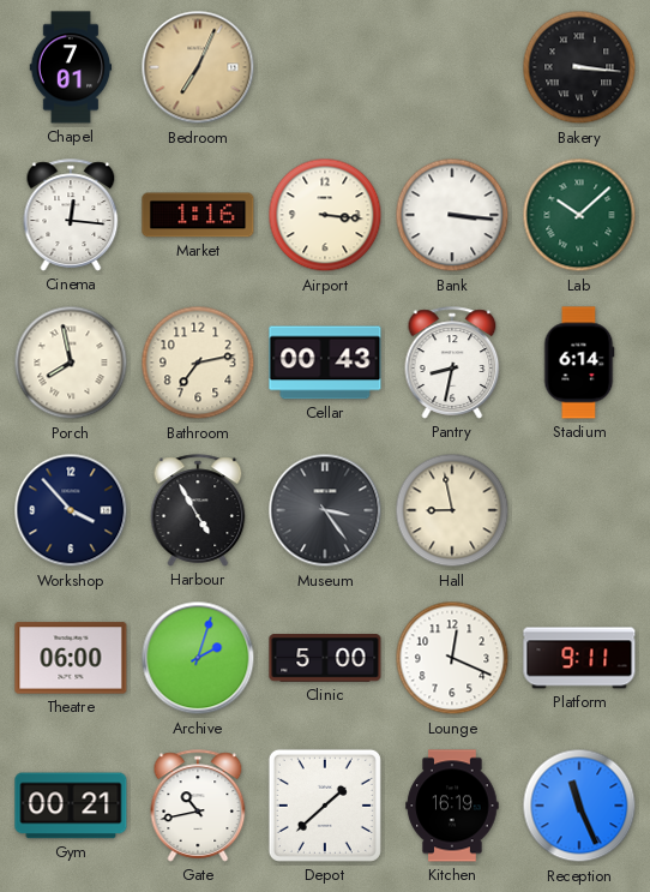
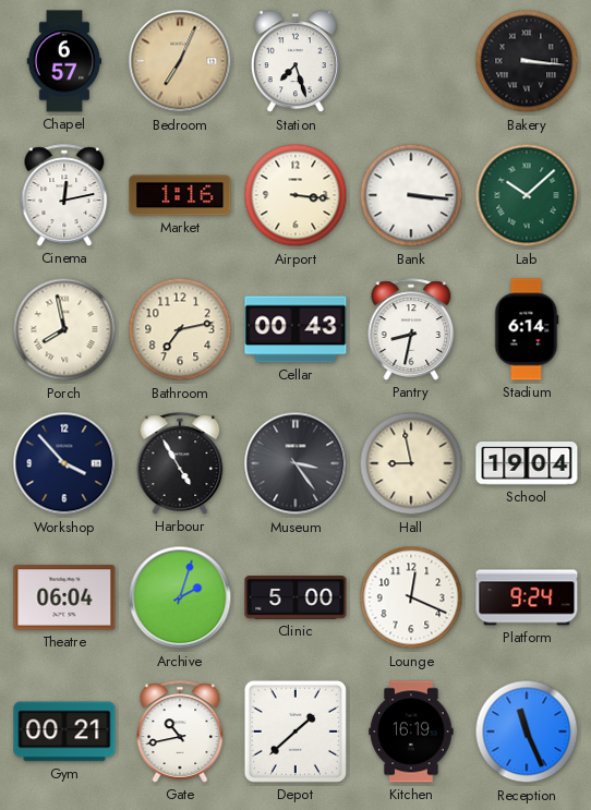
Chapel: 7:01 -> 6:57 (64, 61)
Station: none -> 7:27 (295, 62)
Cinema: 12:16 -> 12:13 (64, 195)
School: none -> 19:04 (527, 463)
Theatre: 06:00 -> 06:04 (64, 597)
Platform: 9:11 -> 9:24 (527, 597)
